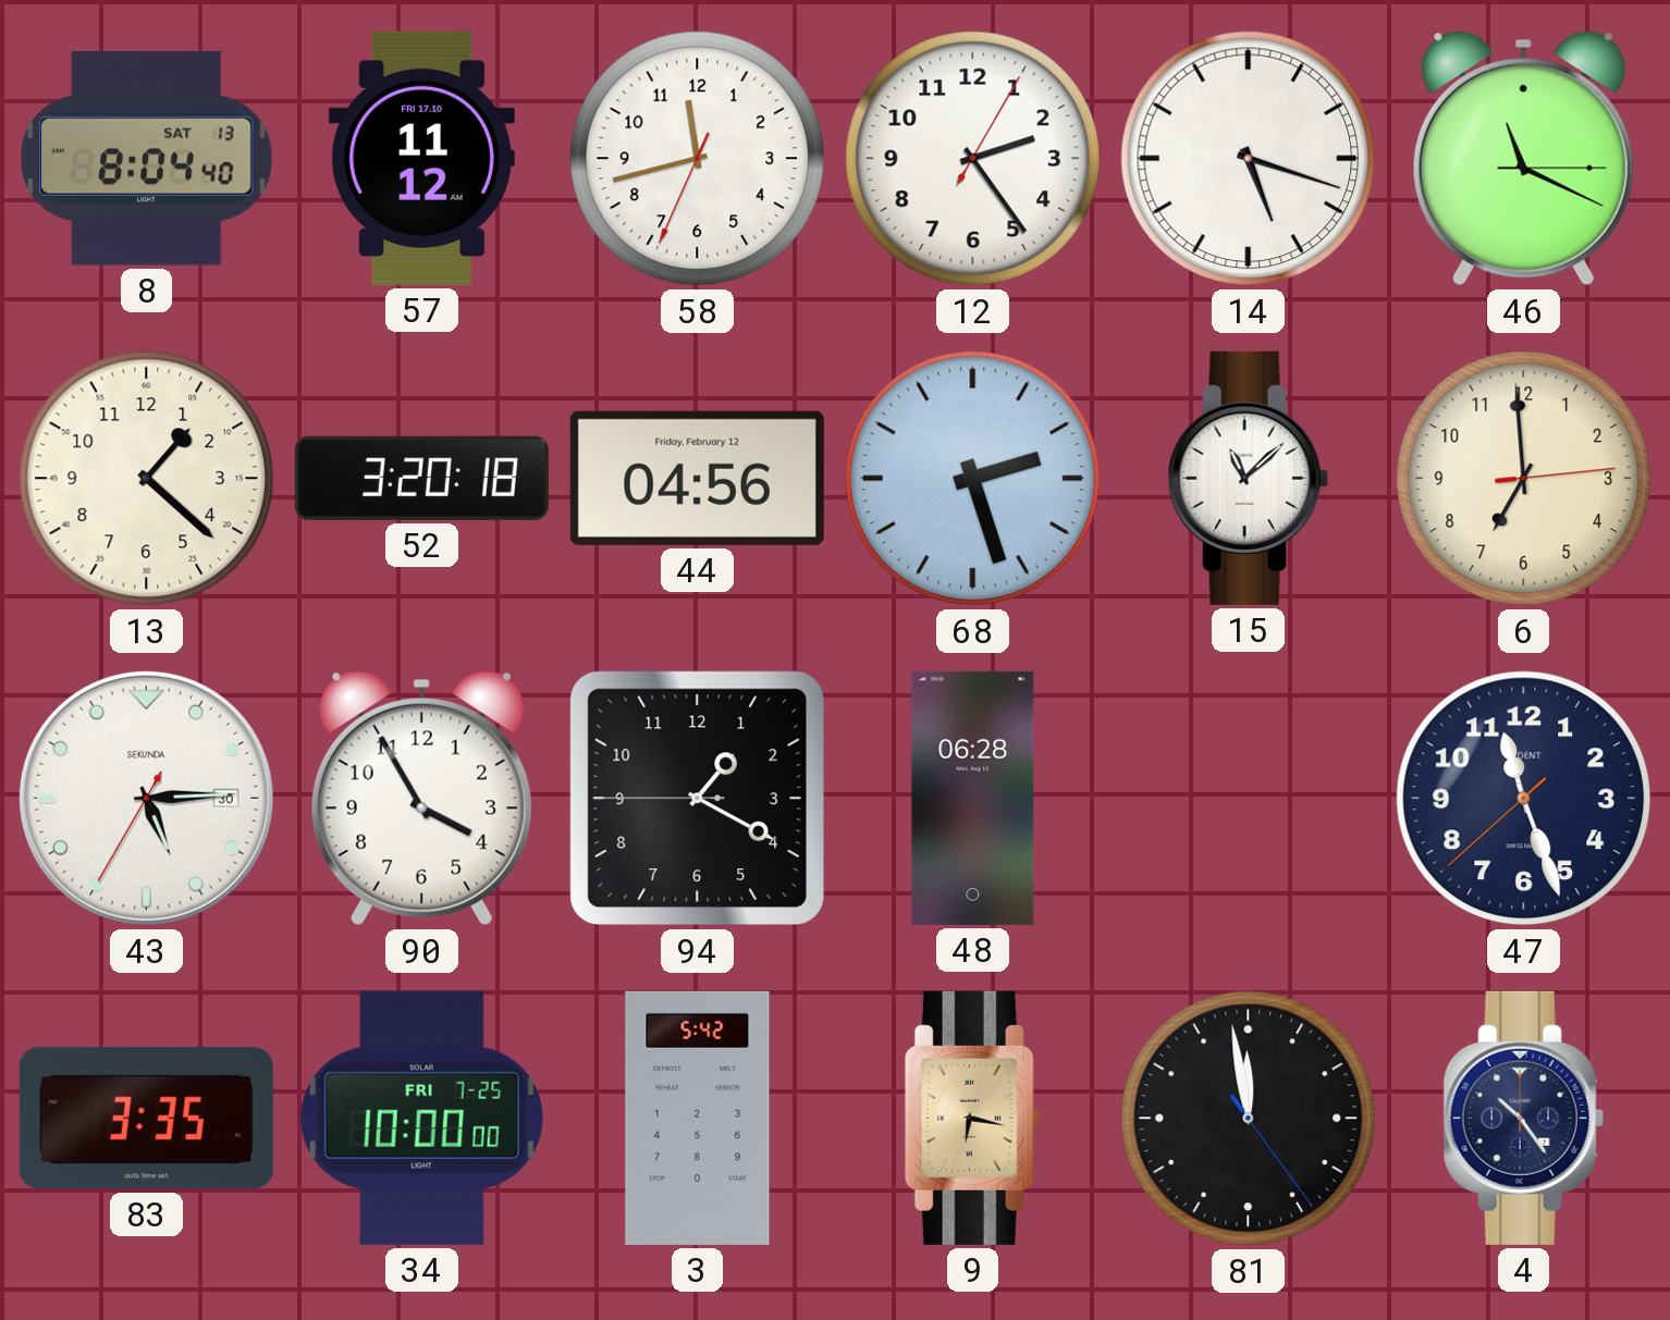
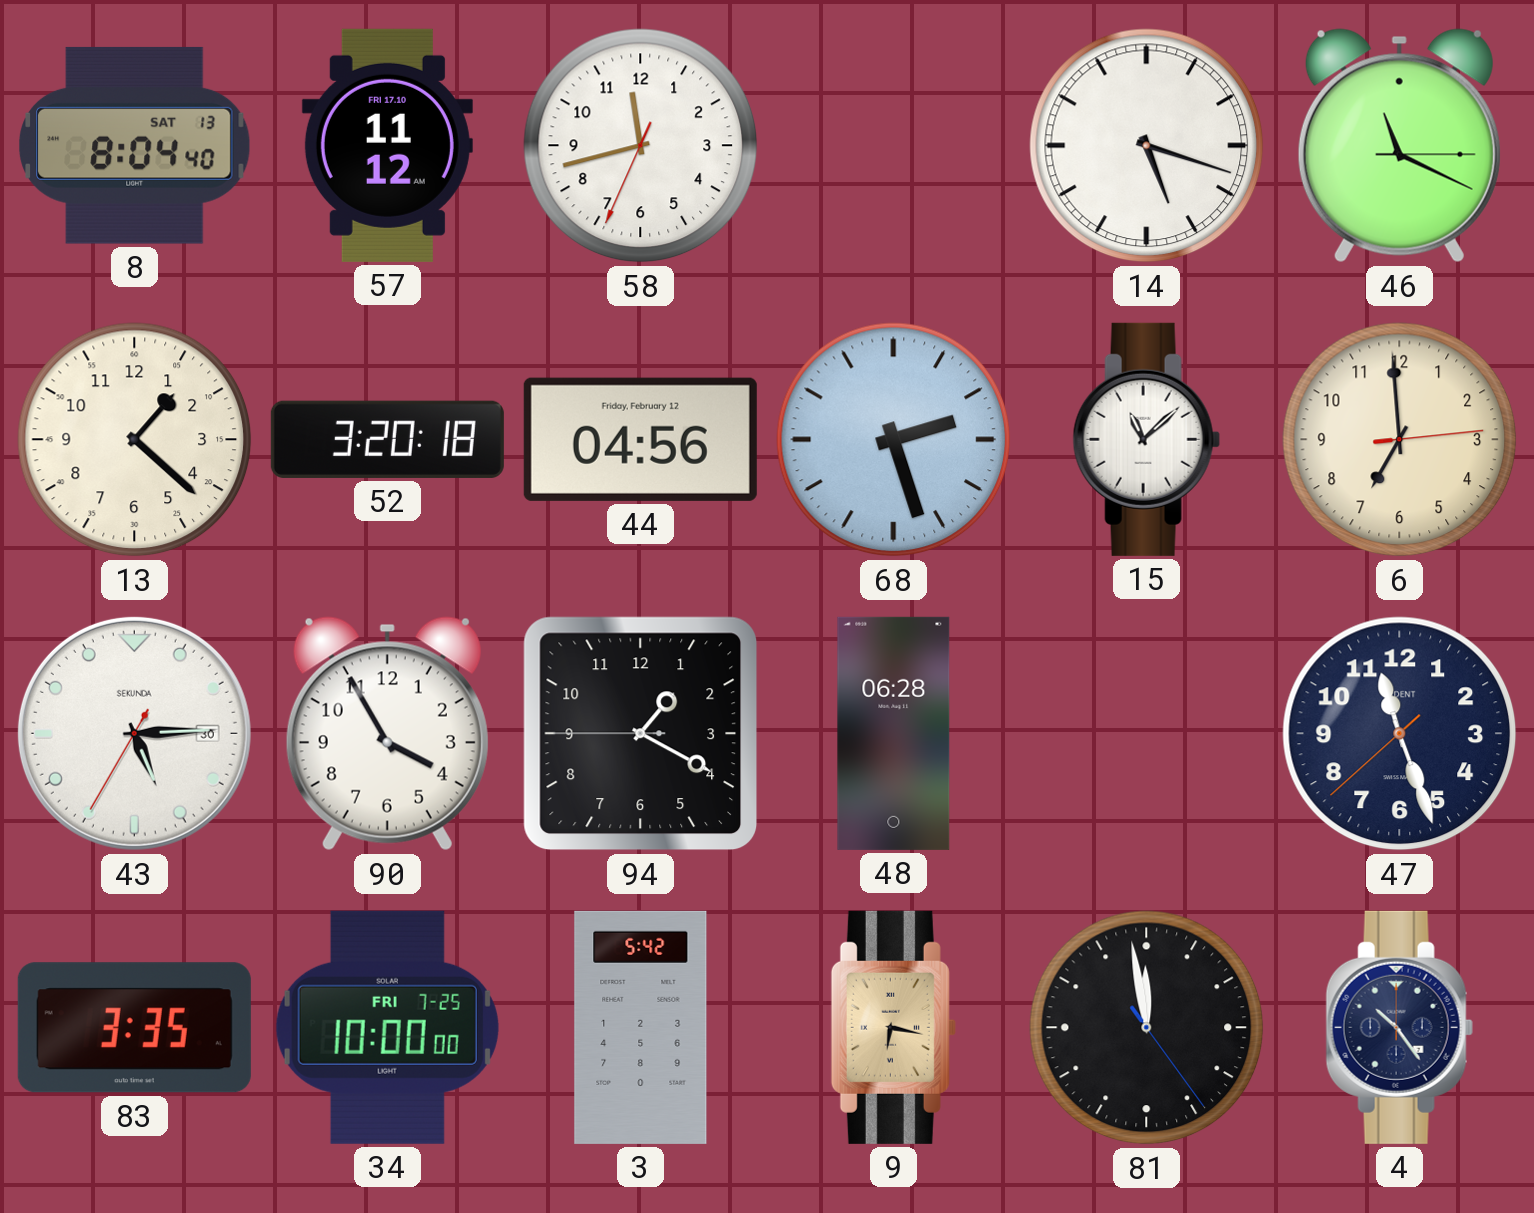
12: 2:24 -> none (973, 159)
